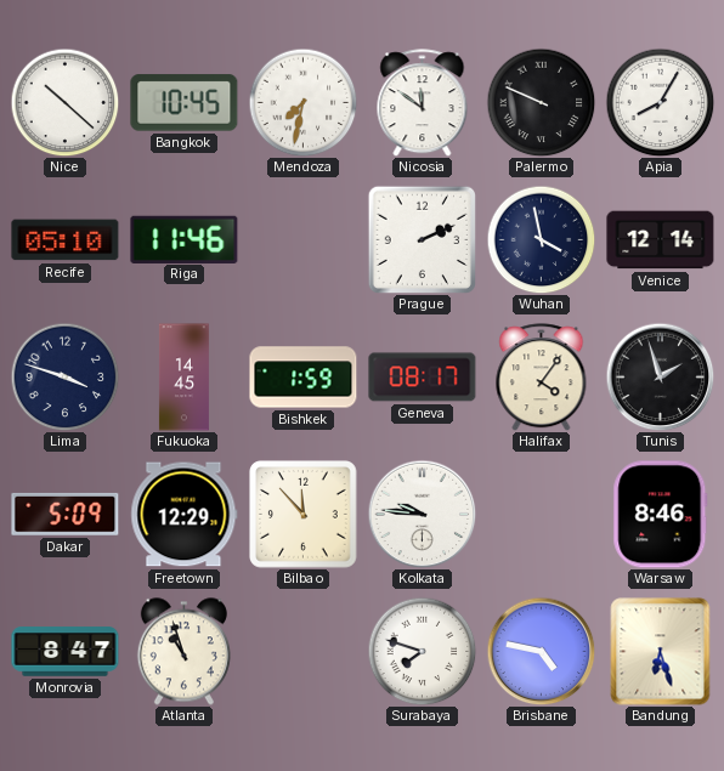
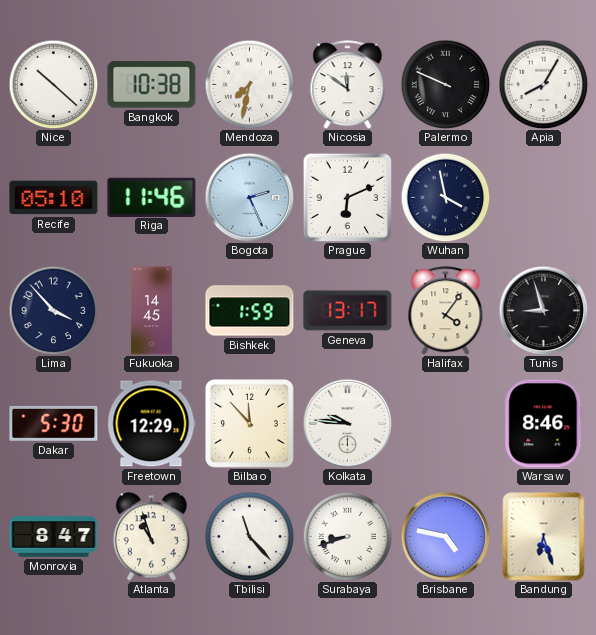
Bangkok: 10:45 -> 10:38 (152, 85)
Bogota: none -> 2:26 (249, 197)
Prague: 2:11 -> 6:11 (347, 197)
Venice: 12:14 -> none (661, 240)
Lima: 3:48 -> 3:53 (53, 310)
Geneva: 08:17 -> 13:17 (348, 311)
Tunis: 1:57 -> 8:57 (543, 310)
Dakar: 5:09 -> 5:30 (54, 423)
Tbilisi: none -> 11:23 (249, 536)
Surabaya: 7:48 -> 8:42 (347, 536)
